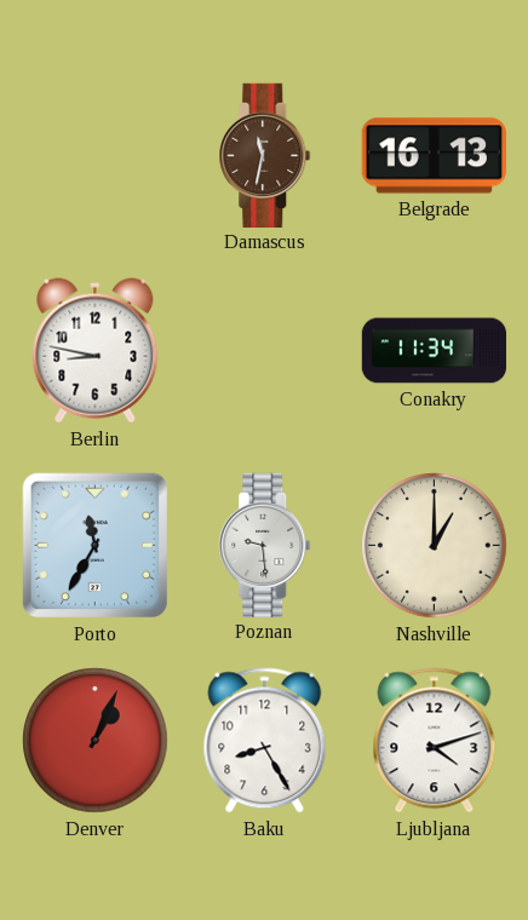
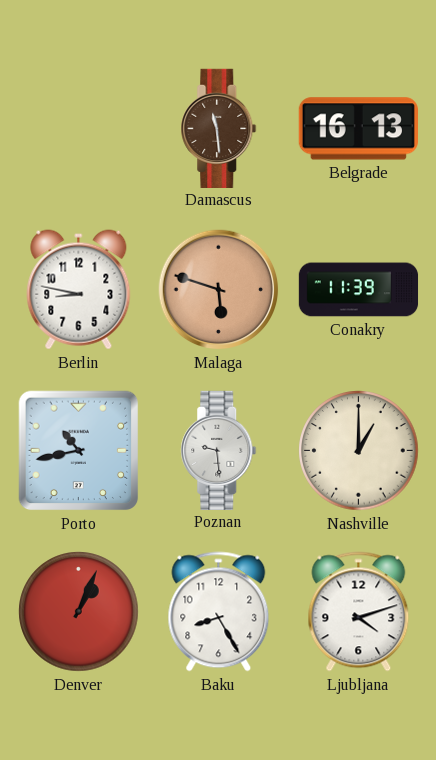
Damascus: 11:32 -> 11:29 (219, 128)
Malaga: none -> 5:48 (219, 290)
Conakry: 11:34 -> 11:39 (359, 290)
Porto: 11:35 -> 10:43 (79, 451)
